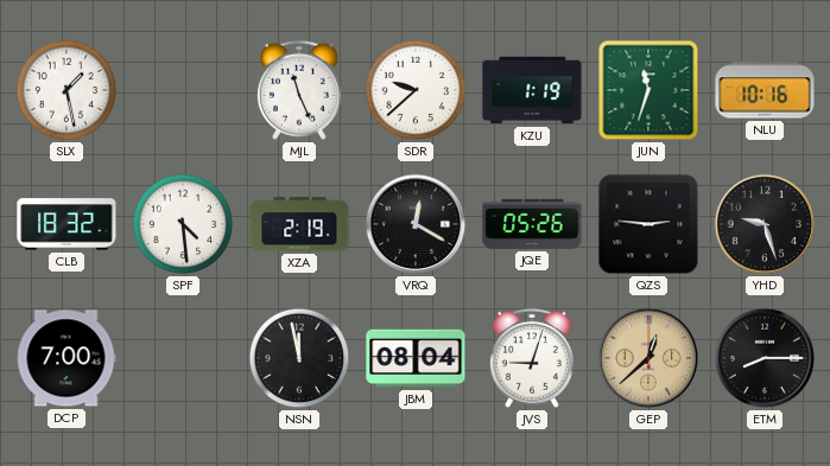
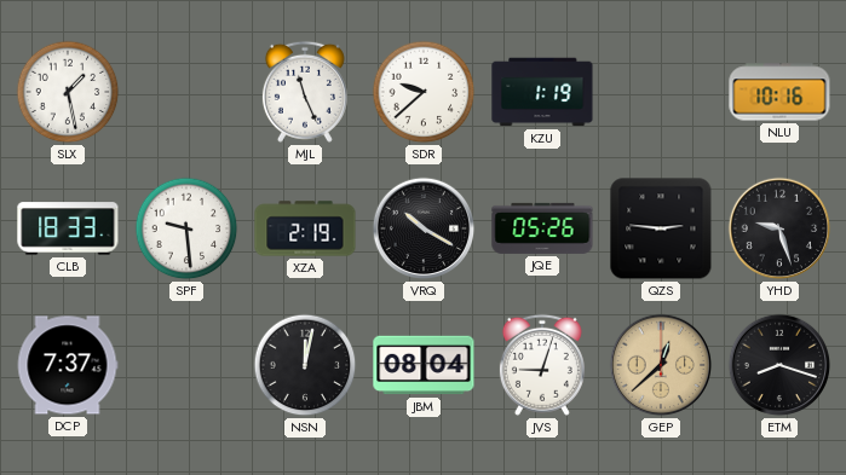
JUN: 11:33 -> none (648, 90)
CLB: 18:32 -> 18:33 (68, 228)
SPF: 4:29 -> 9:29 (186, 228)
VRQ: 12:20 -> 10:20 (424, 228)
DCP: 7:00 -> 7:37 (68, 365)
NSN: 11:58 -> 12:02 (305, 365)
ETM: 8:15 -> 8:18 (779, 365)
